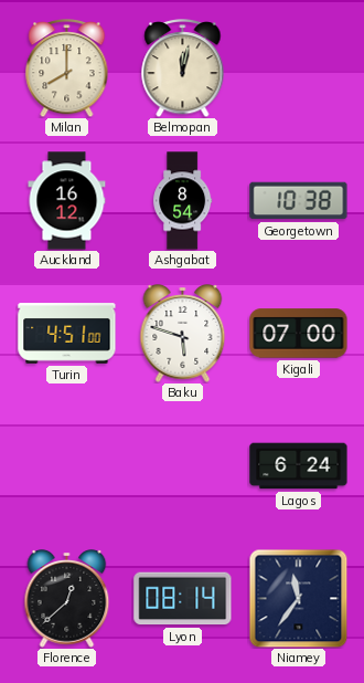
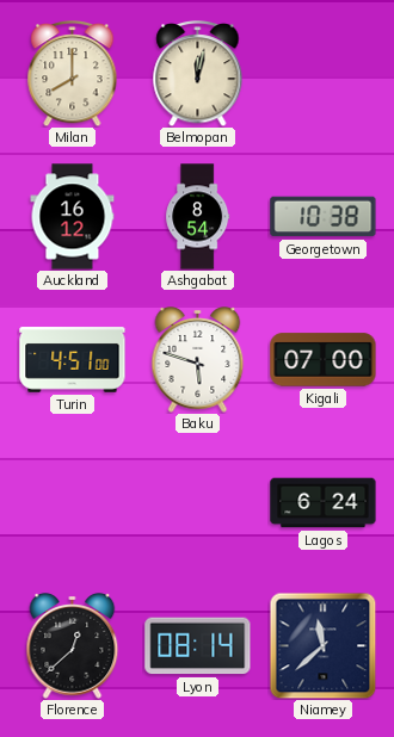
Niamey: 11:36 -> 11:38 (322, 645)
